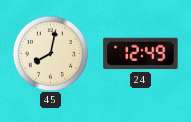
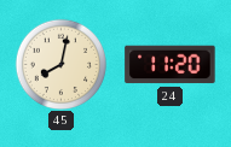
24: 12:49 -> 11:20 (171, 65)
